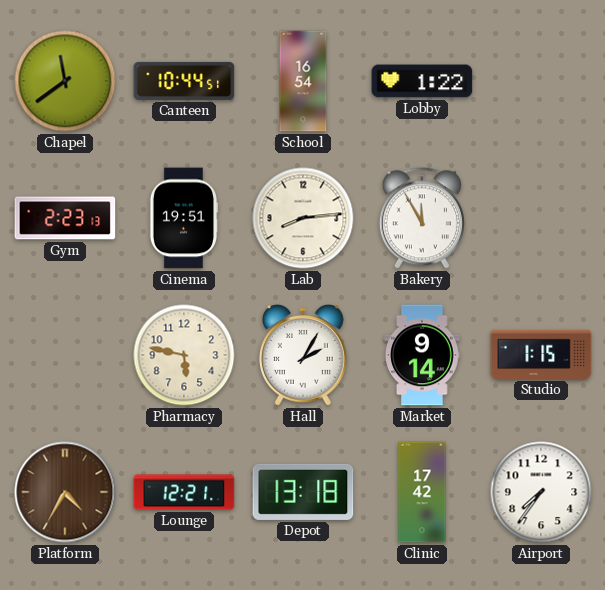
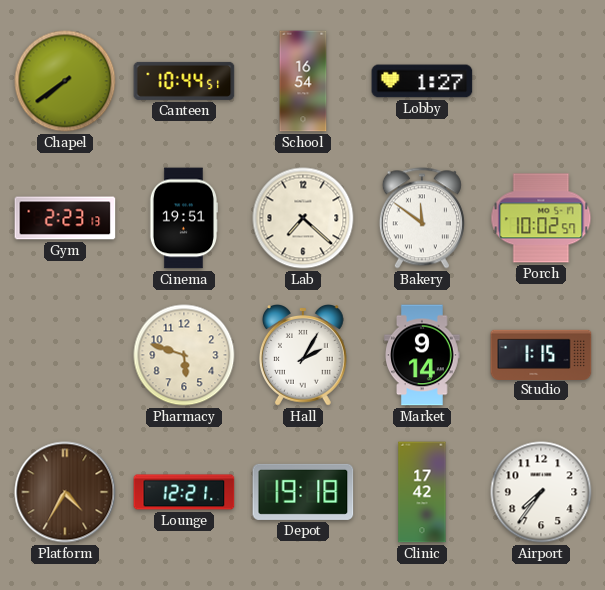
Chapel: 11:39 -> 7:39 (65, 81)
Lobby: 1:22 -> 1:27 (422, 81)
Lab: 8:14 -> 7:22 (303, 218)
Bakery: 11:55 -> 11:51 (422, 218)
Porch: none -> 10:02 (541, 218)
Pharmacy: 5:47 -> 5:48 (184, 355)
Depot: 13:18 -> 19:18 (303, 492)
